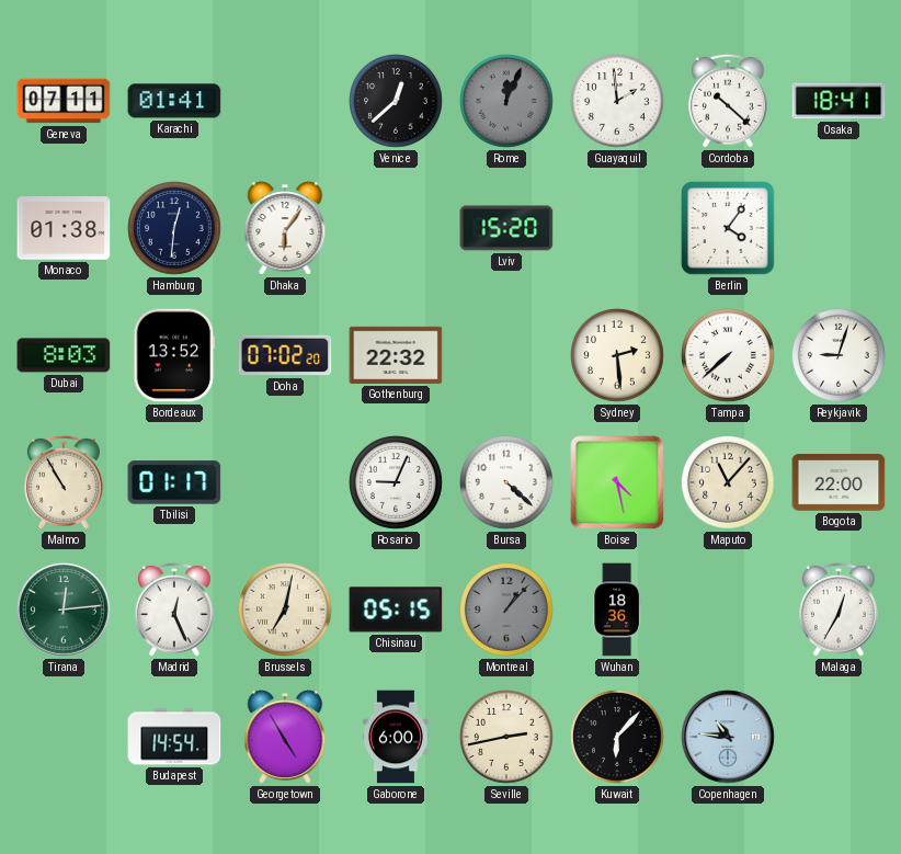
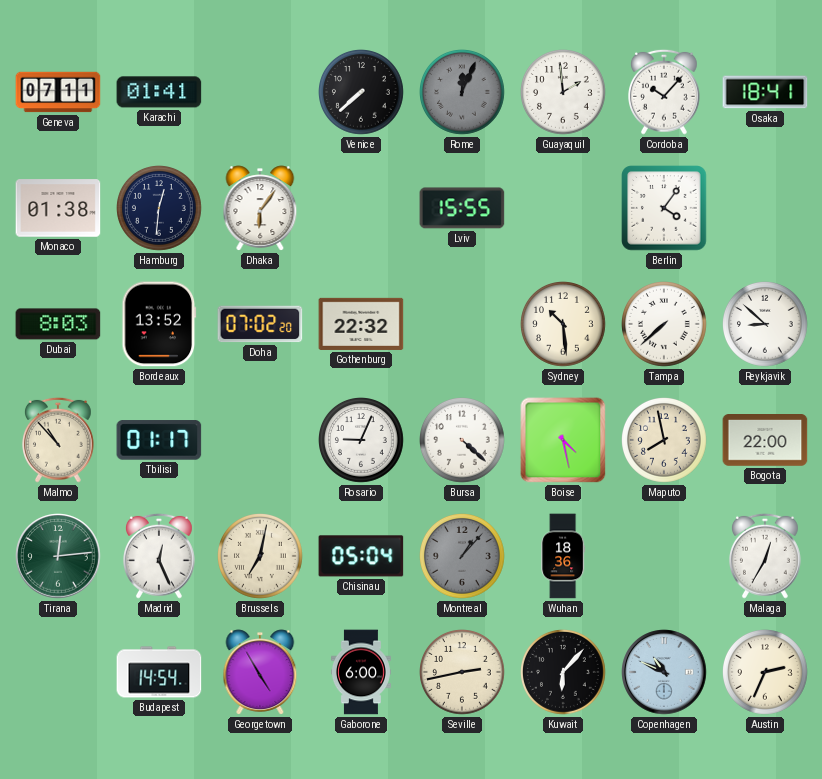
Venice: 12:38 -> 7:38 (362, 93)
Cordoba: 10:22 -> 10:07 (665, 92)
Lviv: 15:20 -> 15:55 (462, 208)
Sydney: 2:29 -> 10:29 (564, 325)
Reykjavik: 9:03 -> 8:52 (766, 325)
Malmo: 10:55 -> 10:53 (59, 440)
Maputo: 11:07 -> 7:58 (665, 441)
Chisinau: 05:15 -> 05:04 (361, 556)
Copenhagen: 10:46 -> 10:49 (664, 672)
Austin: none -> 2:34 (766, 673)
